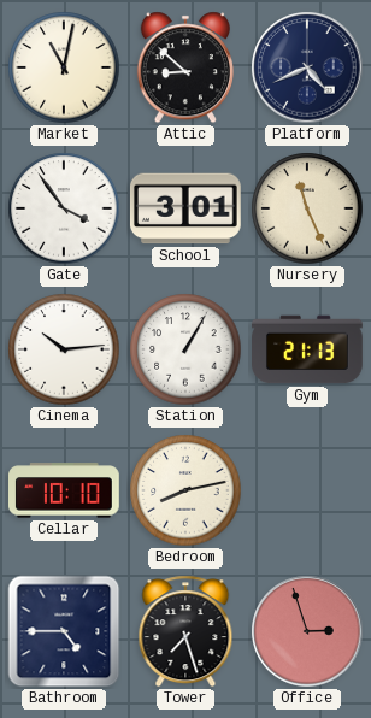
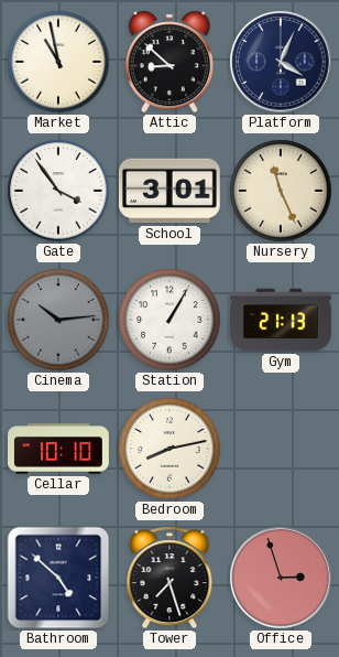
Market: 11:02 -> 10:58 (58, 62)
Platform: 4:41 -> 4:04 (281, 62)
Cinema dial: white -> grey (58, 320)
Bathroom: 4:45 -> 4:52 (58, 578)
